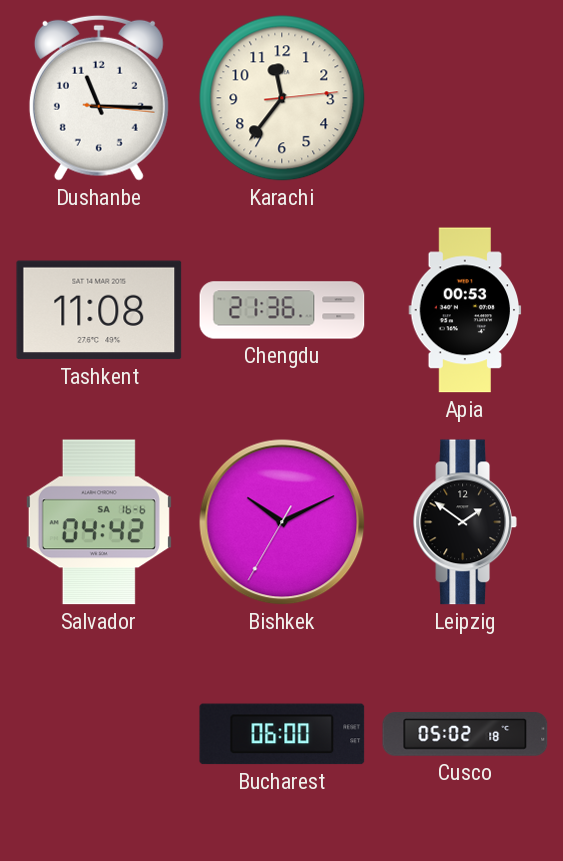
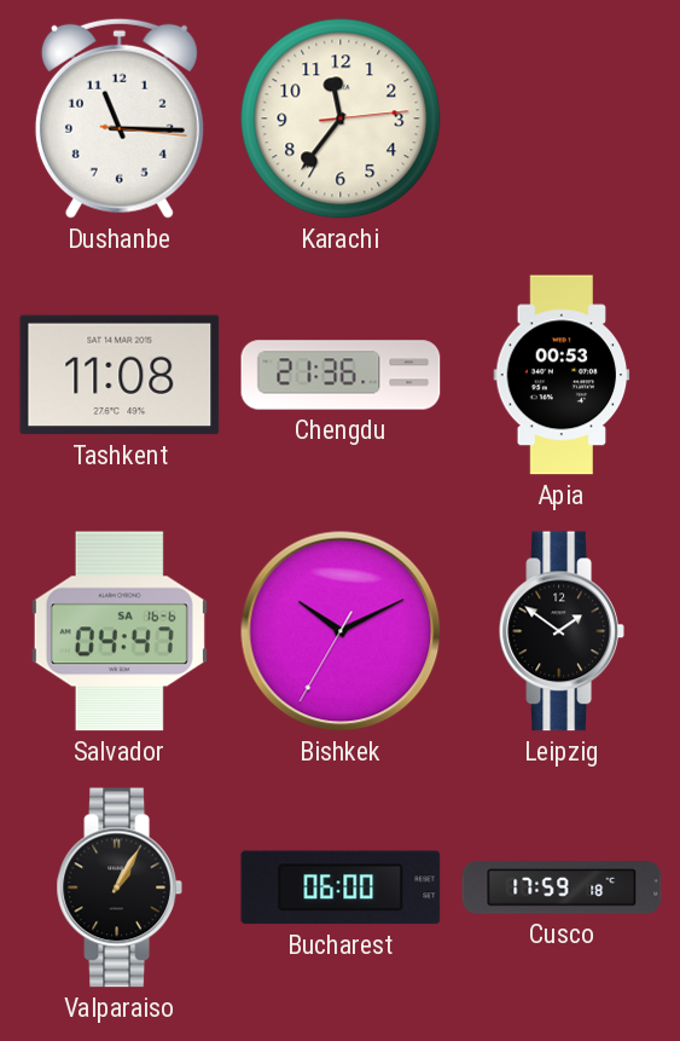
Salvador: 04:42 -> 04:47 (120, 631)
Valparaiso: none -> 1:05 (120, 887)
Cusco: 05:02 -> 17:59 (562, 887)
